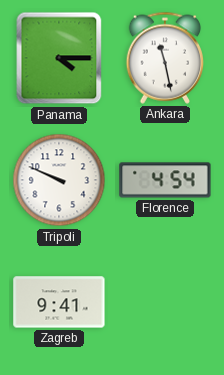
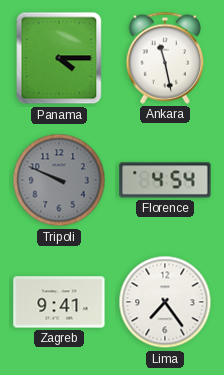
Tripoli dial: white -> grey (59, 180)
Lima: none -> 7:24 (165, 302)
